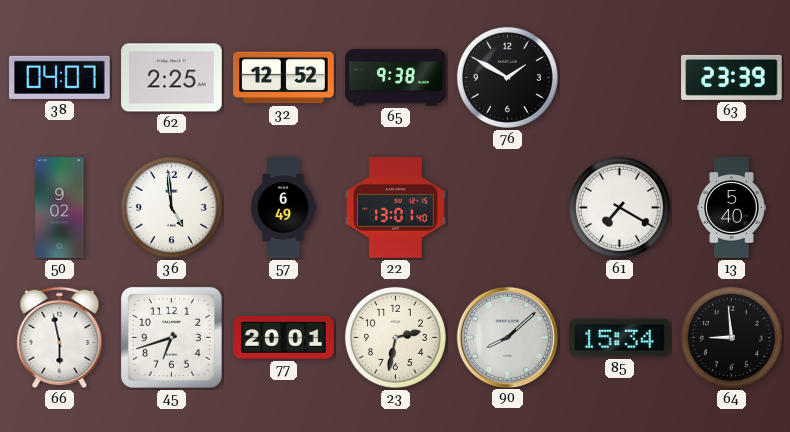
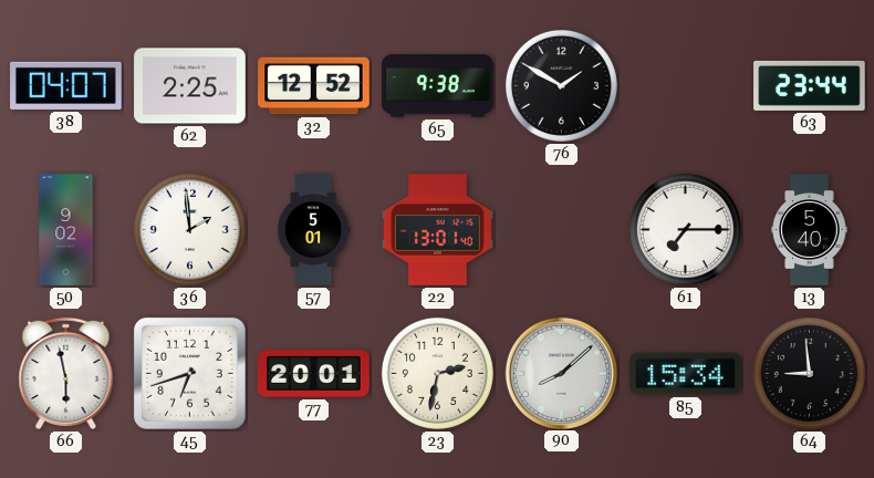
63: 23:39 -> 23:44 (810, 85)
36: 4:59 -> 1:59 (189, 229)
57: 6:49 -> 5:01 (313, 230)
61: 7:20 -> 7:15 (685, 229)
